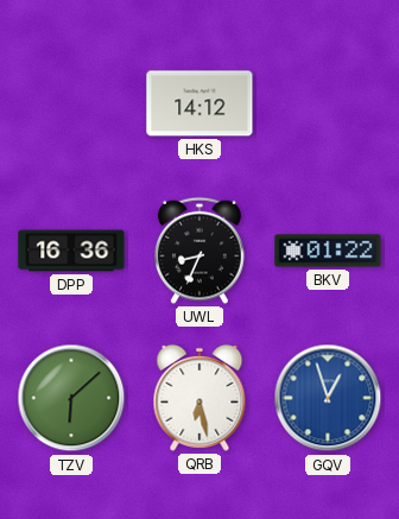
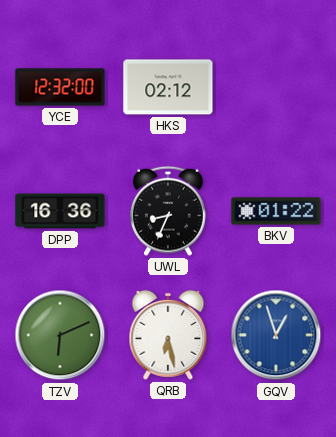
YCE: none -> 12:32 (60, 87)
HKS: 14:12 -> 02:12 (168, 87)
TZV: 6:08 -> 6:11 (60, 335)
